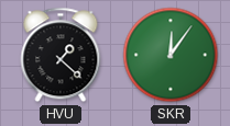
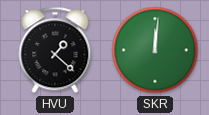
SKR: 12:06 -> 12:01 (155, 50)
